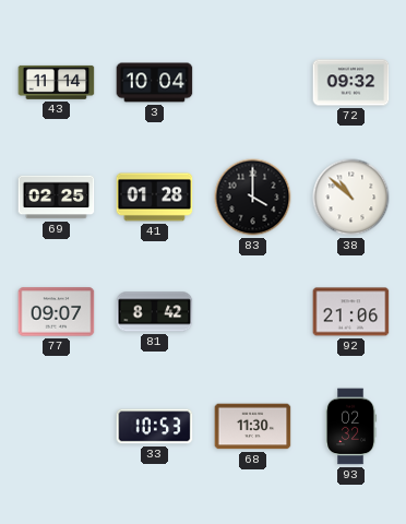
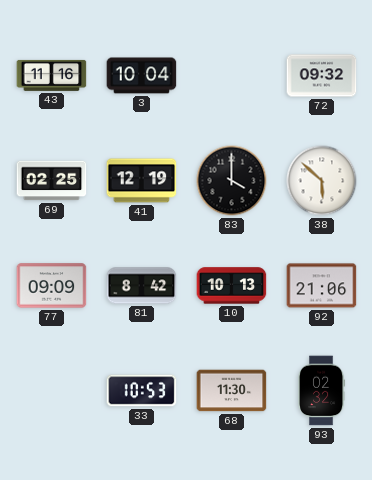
43: 11:14 -> 11:16 (52, 75)
41: 01:28 -> 12:19 (142, 181)
38: 10:52 -> 5:52 (322, 181)
77: 09:07 -> 09:09 (52, 286)
10: none -> 10:13 (232, 286)
